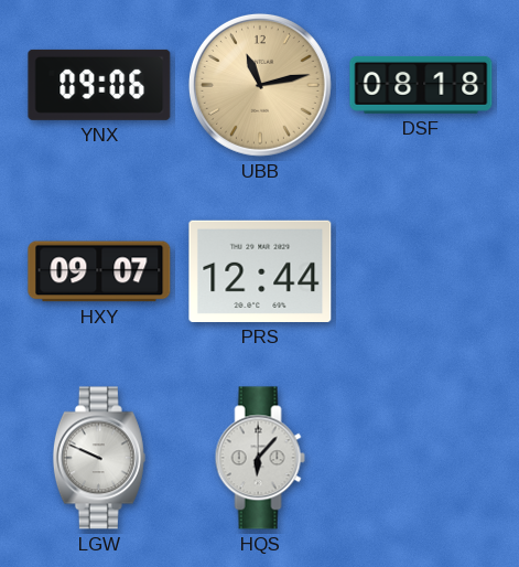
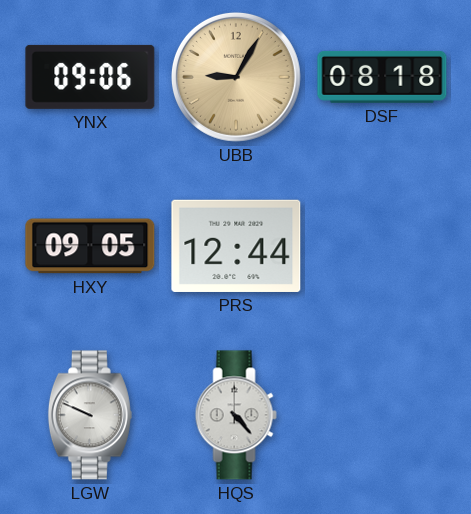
UBB: 11:13 -> 9:05 (236, 77)
HXY: 09:07 -> 09:05 (90, 246)
HQS: 6:07 -> 4:23 (236, 415)
